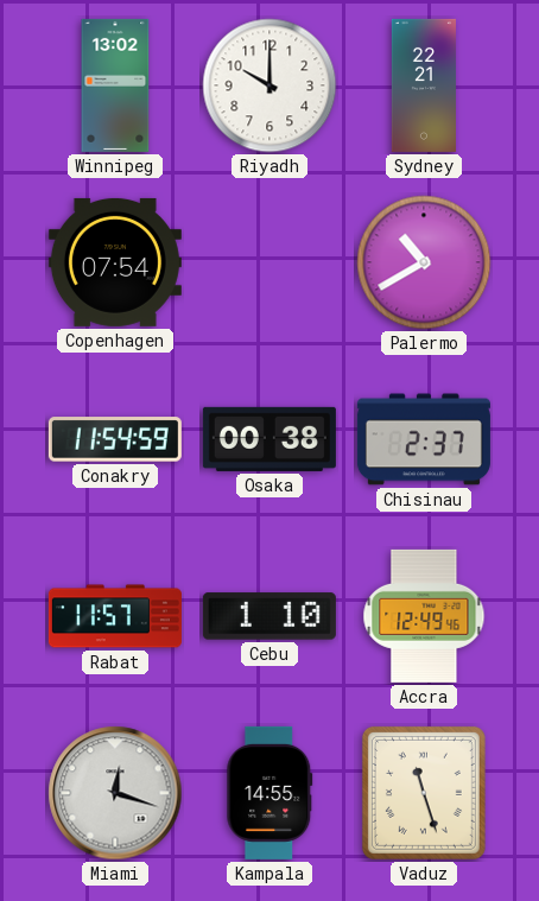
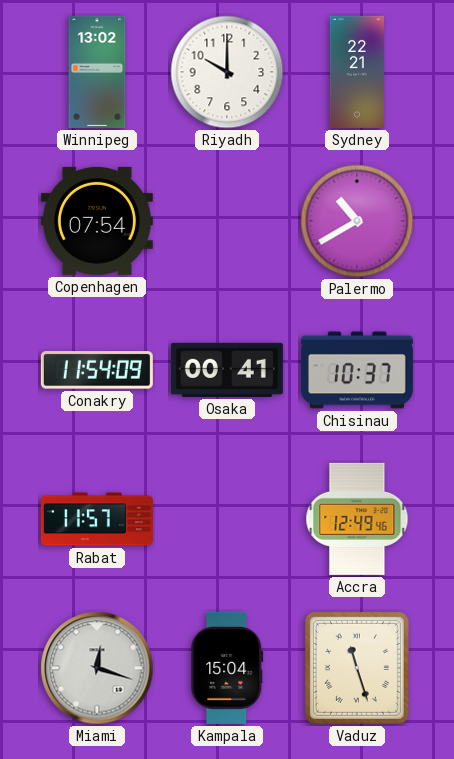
Conakry: 11:54:59 -> 11:54:09 (97, 370)
Osaka: 00:38 -> 00:41 (227, 370)
Chisinau: 2:37 -> 10:37 (357, 370)
Cebu: 1:10 -> none (269, 616)
Kampala: 14:55 -> 15:04 (227, 668)
